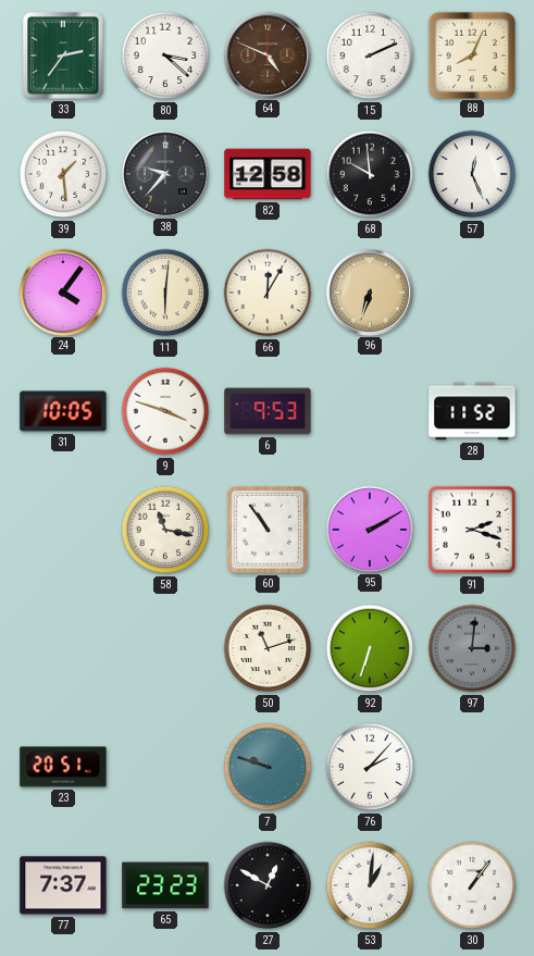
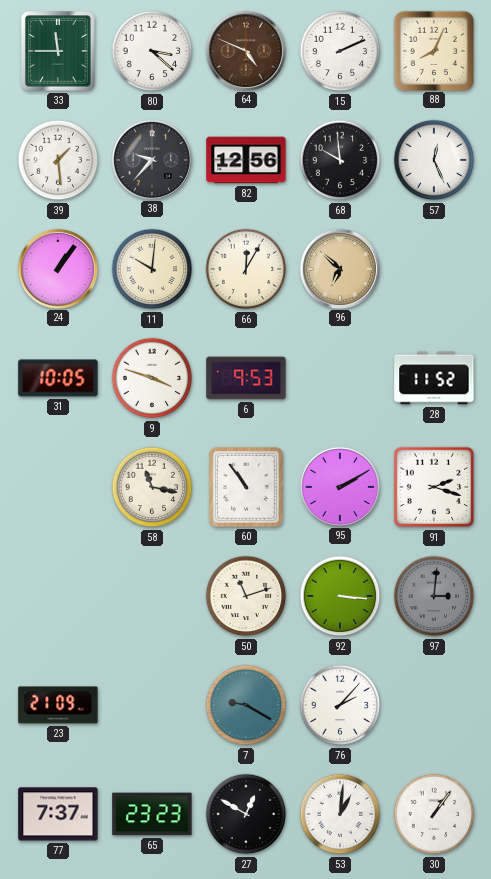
33: 2:36 -> 11:45 (58, 51)
82: 12:58 -> 12:56 (246, 160)
24: 4:06 -> 1:06 (57, 268)
11: 6:01 -> 10:01 (152, 269)
96: 6:33 -> 6:52 (339, 268)
92: 6:33 -> 3:16 (340, 596)
23: 20:51 -> 21:09 (58, 705)
7: 9:48 -> 9:20 (246, 705)
